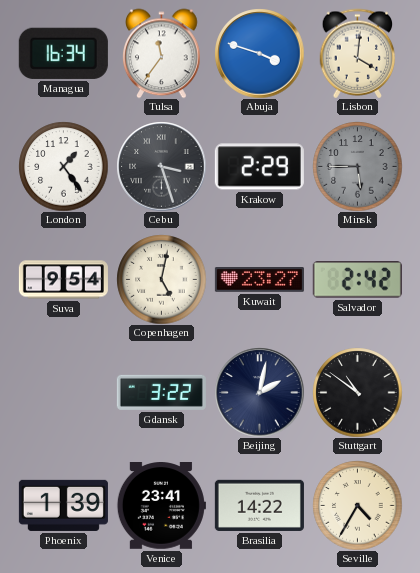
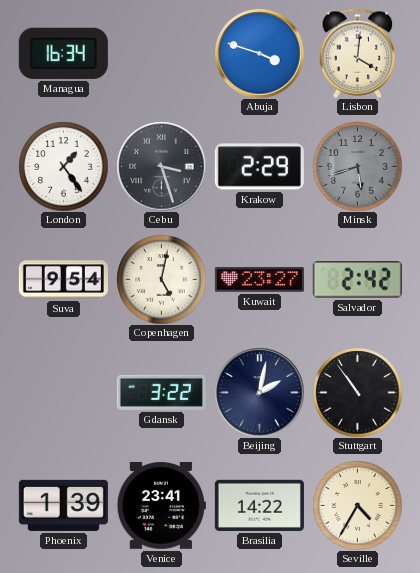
Tulsa: 11:36 -> none (162, 53)
Minsk: 5:45 -> 5:42 (357, 166)
Stuttgart: 10:51 -> 10:54 (357, 392)
